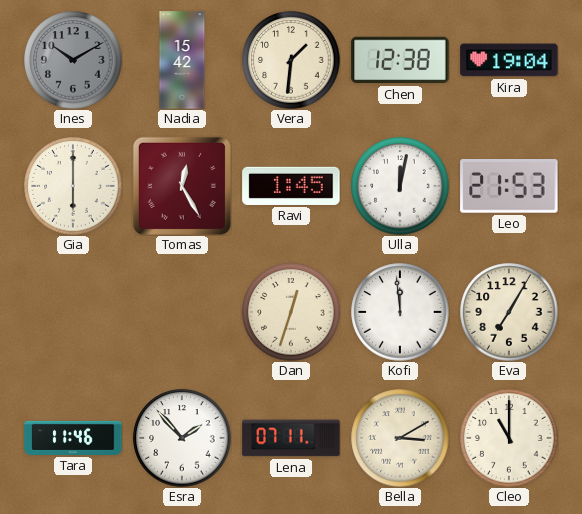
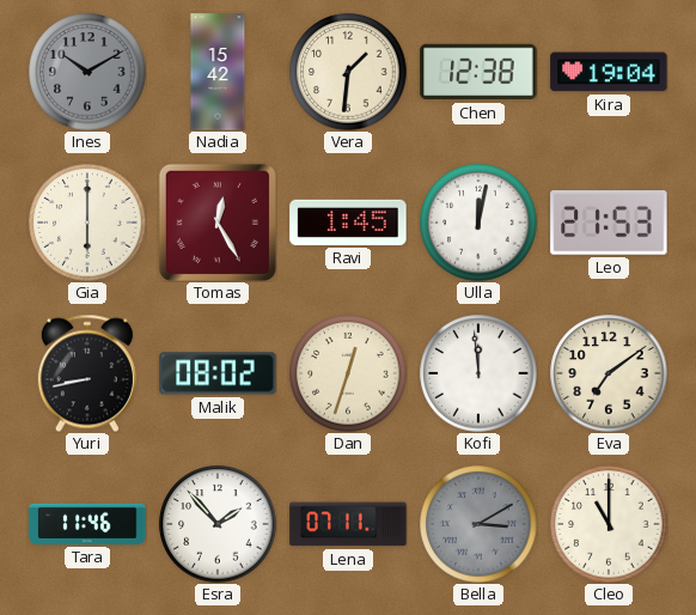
Yuri: none -> 8:43 (87, 373)
Malik: none -> 08:02 (218, 373)
Eva: 7:05 -> 7:09 (609, 373)
Bella dial: cream -> grey (478, 524)
